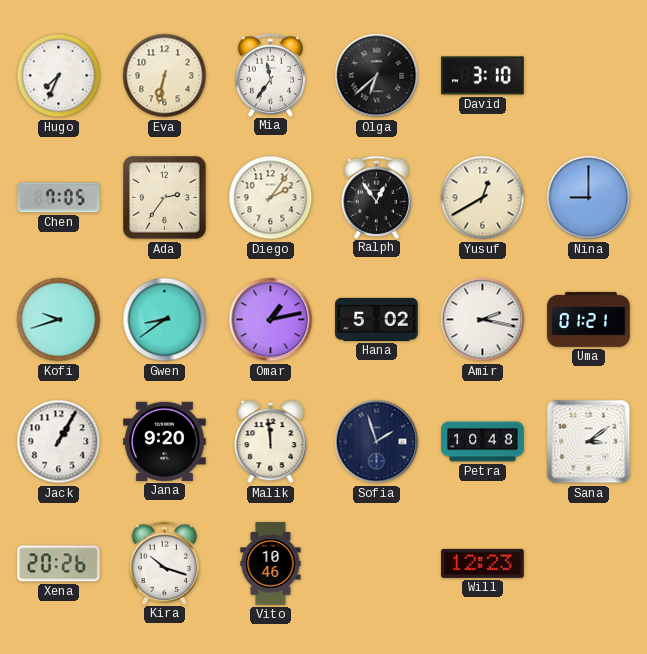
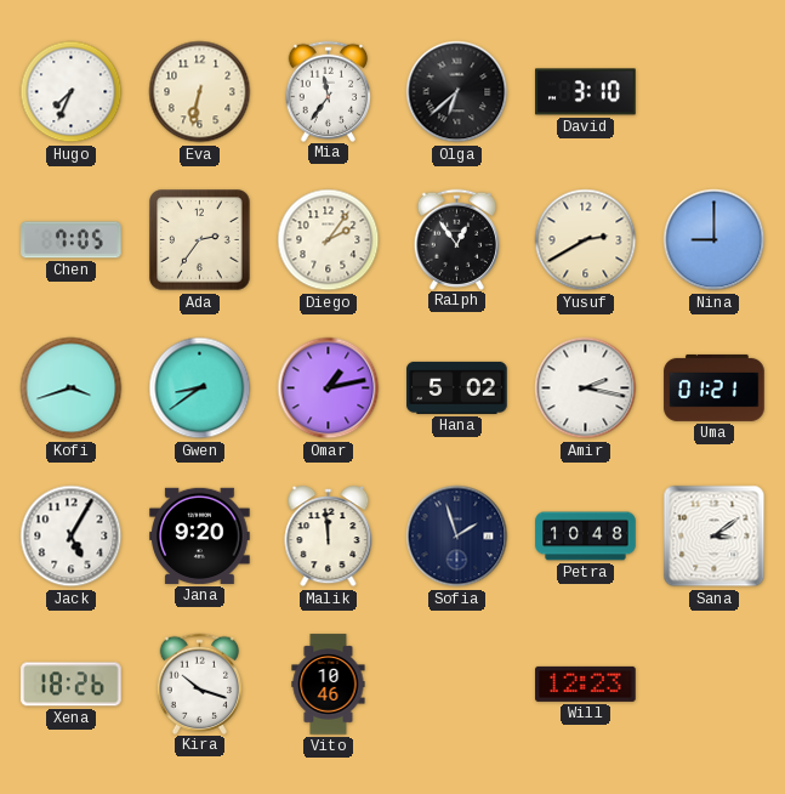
Yusuf: 12:40 -> 2:40 (586, 240)
Kofi: 9:42 -> 3:42 (72, 389)
Jack: 1:05 -> 5:05 (72, 537)
Xena: 20:26 -> 18:26 (72, 685)
